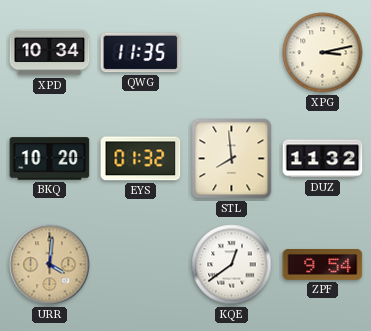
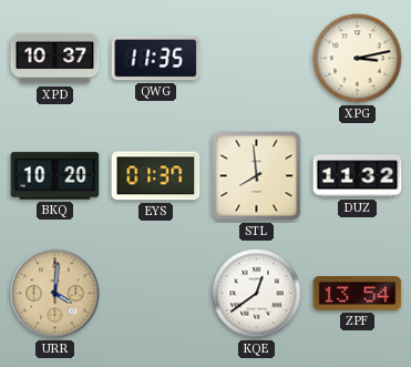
XPD: 10:34 -> 10:37 (55, 59)
EYS: 01:32 -> 01:37 (156, 176)
ZPF: 9:54 -> 13:54 (358, 294)
